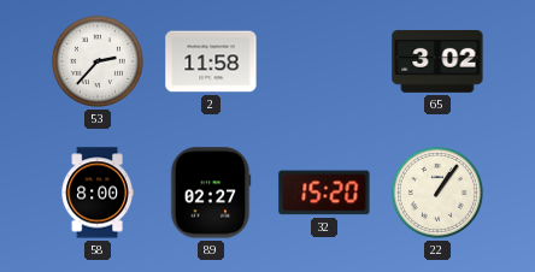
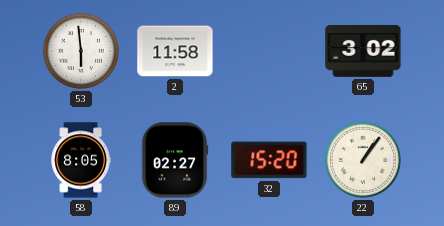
53: 2:37 -> 5:59 (81, 51)
58: 8:00 -> 8:05 (81, 160)
